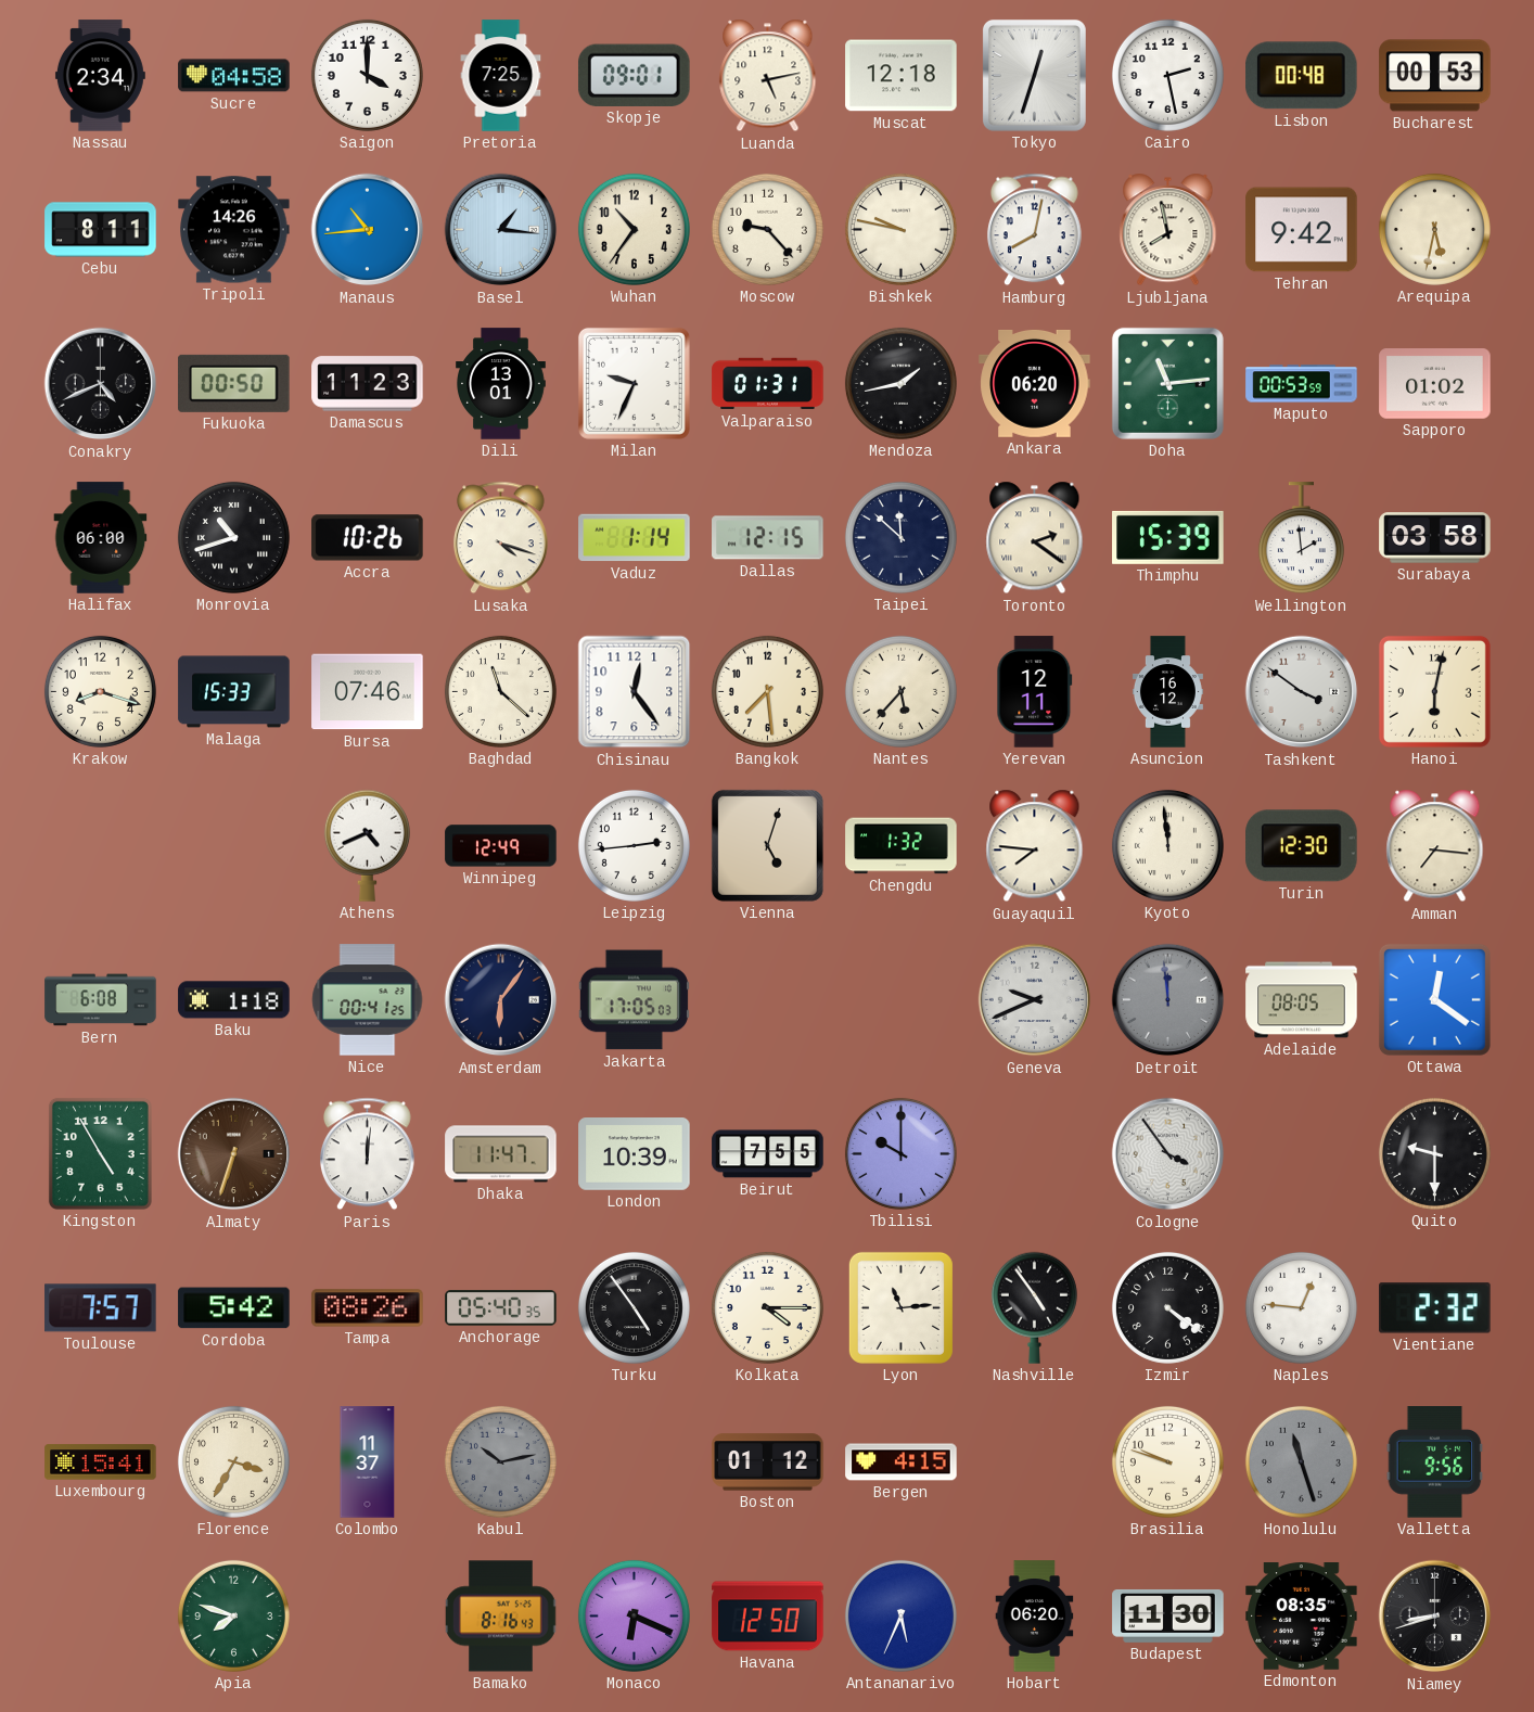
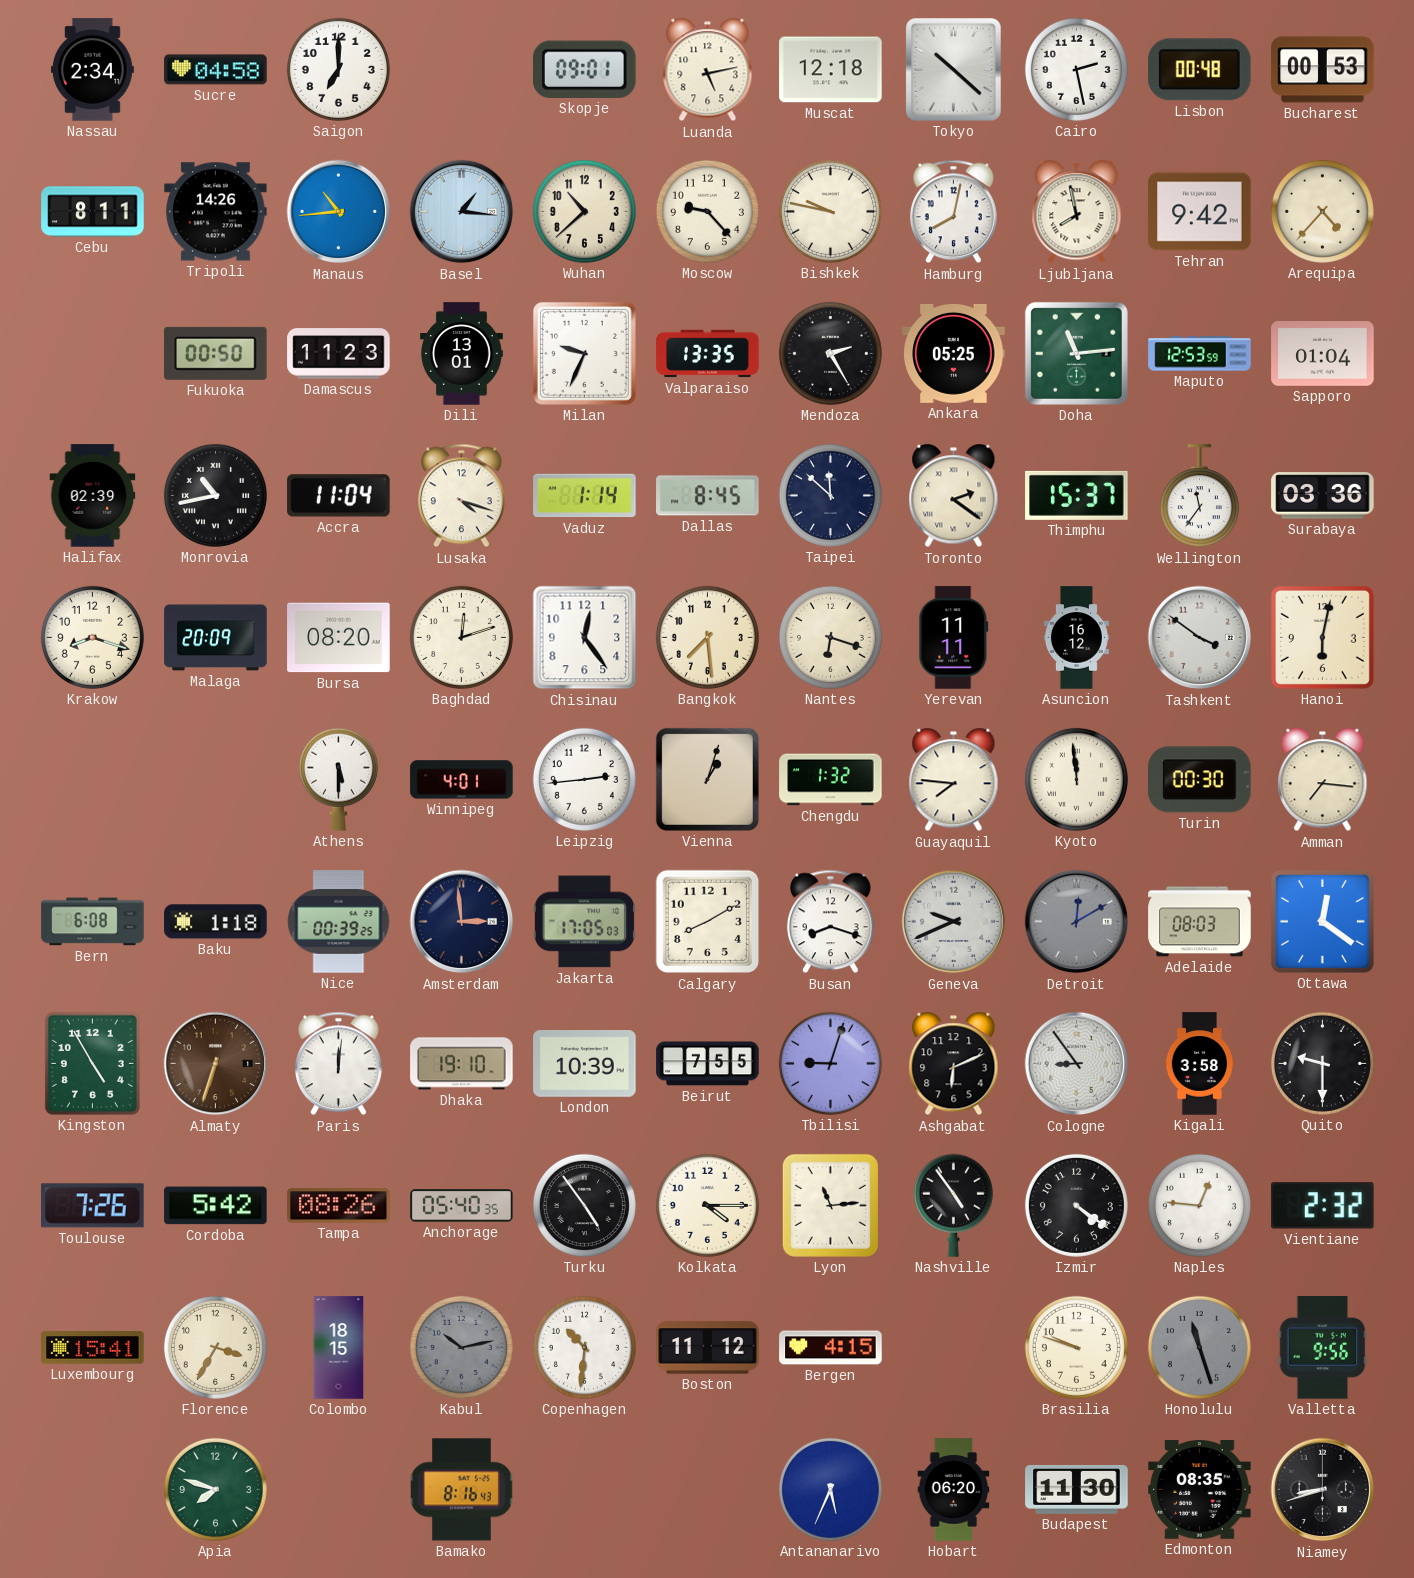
Saigon: 4:00 -> 7:00 (338, 69)
Pretoria: 7:25 -> none (501, 76)
Tokyo: 12:33 -> 10:22 (953, 69)
Wuhan: 10:36 -> 10:38 (584, 211)
Arequipa: 5:32 -> 4:37 (1322, 211)
Conakry: 4:41 -> none (101, 384)
Valparaiso: 01:31 -> 13:35 (708, 354)
Mendoza: 1:43 -> 2:25 (830, 353)
Ankara: 06:20 -> 05:25 (954, 353)
Maputo: 00:53 -> 12:53 (1200, 354)
Sapporo: 01:02 -> 01:04 (1323, 354)
Halifax: 06:00 -> 02:39 (93, 496)
Monrovia: 10:42 -> 10:43 (215, 495)
Accra: 10:26 -> 11:04 (339, 496)
Dallas: 12:15 -> 8:45 (708, 496)
Thimphu: 15:39 -> 15:37 (1077, 495)
Wellington: 1:59 -> 11:36 (1199, 496)
Surabaya: 03:58 -> 03:36 (1323, 496)
Malaga: 15:33 -> 20:09 (216, 638)
Bursa: 07:46 -> 08:20 (339, 638)
Baghdad: 11:22 -> 12:12 (461, 637)
Nantes: 5:37 -> 6:18 (830, 637)
Yerevan: 12:11 -> 11:11 (954, 638)
Athens: 4:41 -> 5:30 (338, 779)
Winnipeg: 12:49 -> 4:01 (462, 780)
Vienna: 5:03 -> 1:03 (707, 779)
Turin: 12:30 -> 00:30 (1200, 780)
Nice: 00:41 -> 00:39 (339, 922)
Amsterdam: 6:06 -> 2:59 (462, 922)
Calgary: none -> 8:10 (708, 922)
Busan: none -> 8:18 (830, 922)
Detroit: 11:59 -> 12:10 (1077, 922)
Adelaide: 08:05 -> 08:03 (1200, 922)
Dhaka: 11:47 -> 19:10 (462, 1064)
Tbilisi: 10:00 -> 9:03 (830, 1063)
Ashgabat: none -> 6:11 (954, 1064)
Cologne: 3:54 -> 8:54 (1077, 1064)
Kigali: none -> 3:58 (1199, 1064)
Toulouse: 7:57 -> 7:26 (93, 1206)
Colombo: 11:37 -> 18:15 (339, 1348)
Copenhagen: none -> 10:31 (584, 1347)
Boston: 01:12 -> 11:12 (708, 1348)
Monaco: 6:19 -> none (634, 1615)
Havana: 12:50 -> none (768, 1617)
